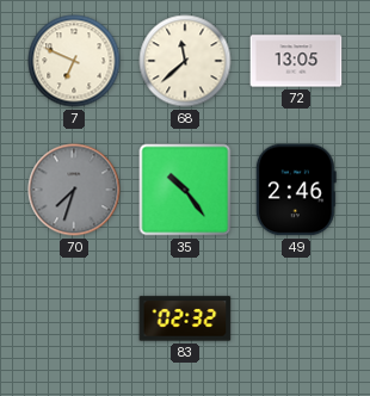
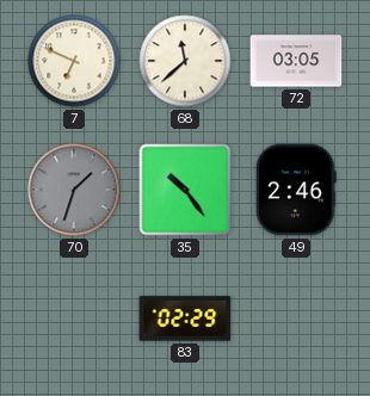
72: 13:05 -> 03:05 (296, 61)
70: 7:33 -> 1:33 (74, 190)
83: 02:32 -> 02:29 (185, 318)
